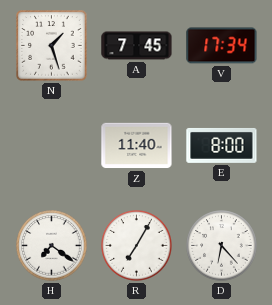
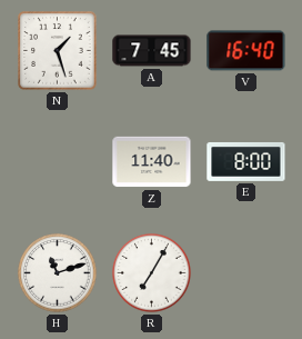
V: 17:34 -> 16:40 (246, 51)
H: 7:21 -> 11:12 (58, 273)
D: 6:23 -> none (222, 246)
